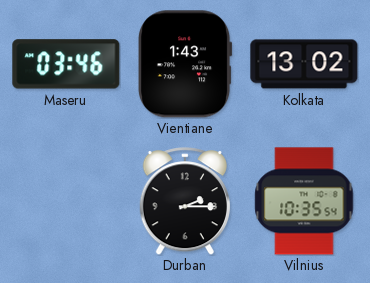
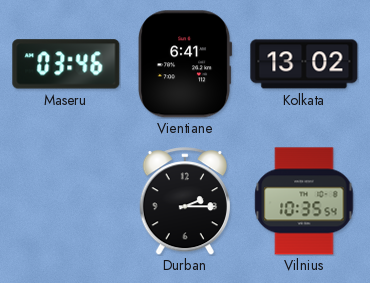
Vientiane: 1:43 -> 6:41 (186, 64)
